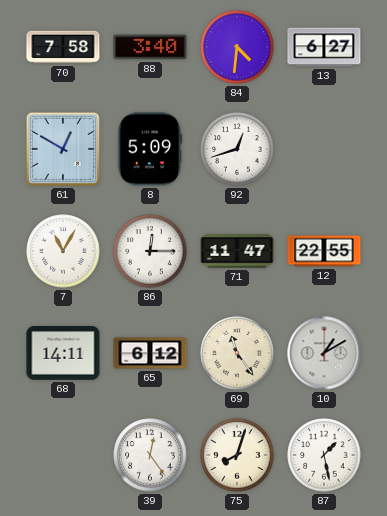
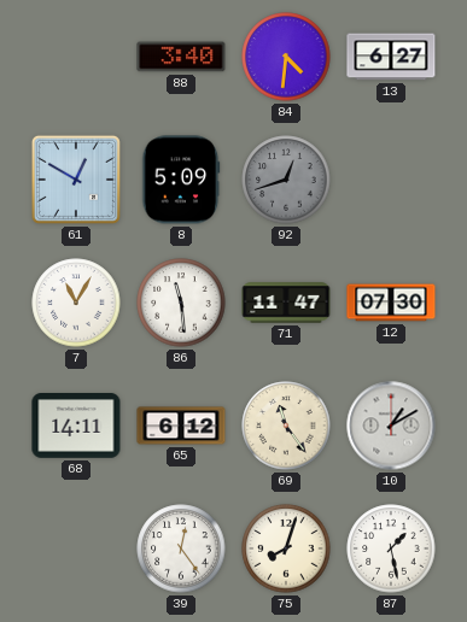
70: 7:58 -> none (63, 47)
92 dial: white -> grey (286, 180)
86: 12:15 -> 11:29 (181, 303)
12: 22:55 -> 07:30 (391, 303)
